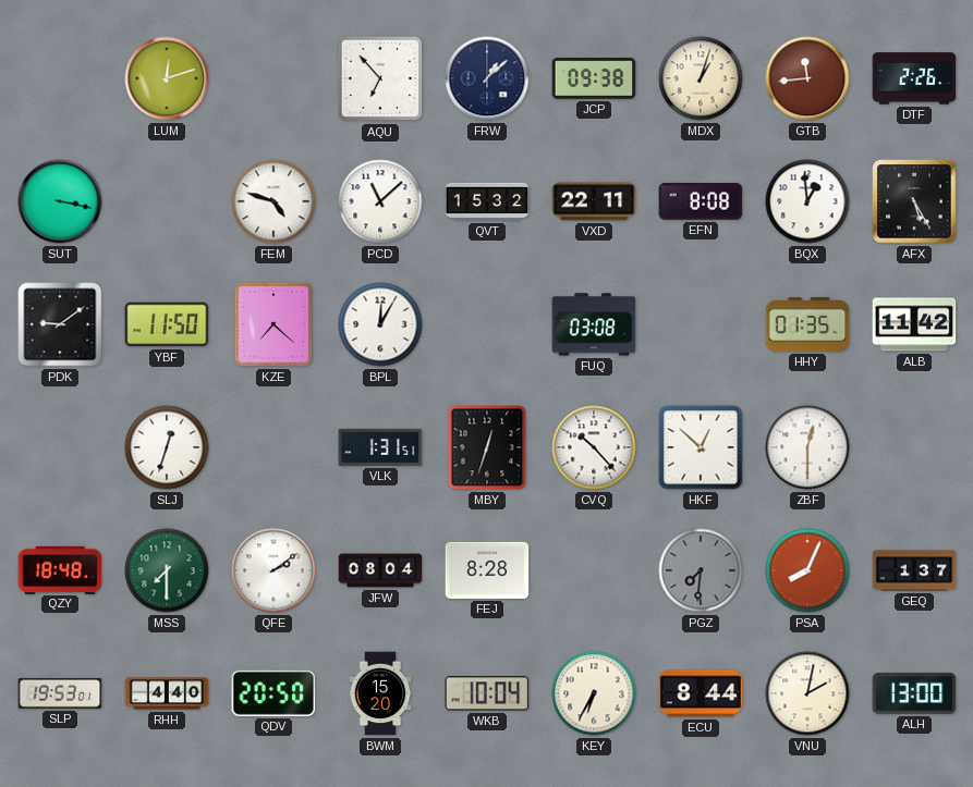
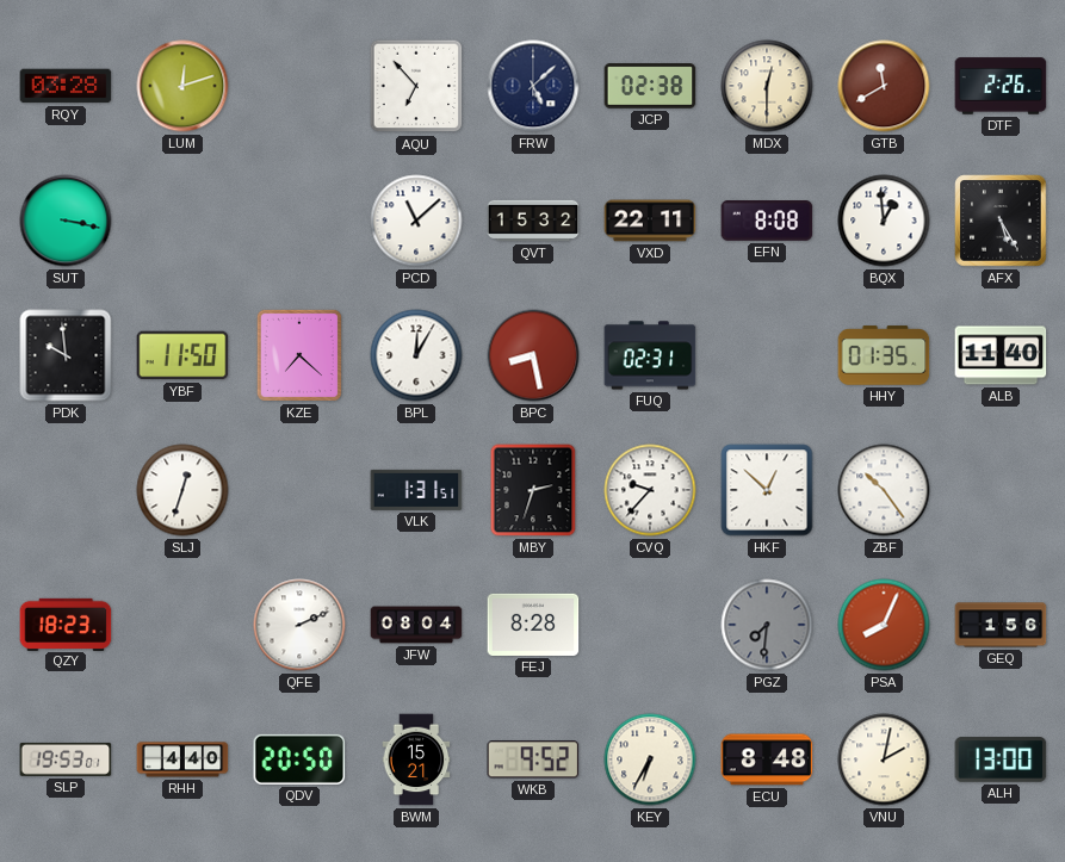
RQY: none -> 03:28 (66, 86)
FRW: 1:08 -> 5:08 (533, 86)
JCP: 09:38 -> 02:38 (650, 86)
MDX: 1:03 -> 12:30 (767, 86)
GTB: 11:44 -> 11:40 (884, 86)
FEM: 4:48 -> none (273, 201)
PDK: 9:09 -> 9:59 (66, 355)
BPC: none -> 8:28 (533, 355)
FUQ: 03:08 -> 02:31 (650, 355)
ALB: 11:42 -> 11:40 (1001, 355)
MBY: 12:33 -> 2:33 (533, 490)
CVQ: 10:23 -> 9:37 (650, 490)
ZBF: 12:30 -> 10:24 (884, 490)
QZY: 18:48 -> 18:23 (66, 624)
MSS: 7:30 -> none (167, 570)
QFE: 2:09 -> 2:11 (299, 625)
GEQ: 1:37 -> 1:56 (1001, 625)
BWM: 15:20 -> 15:21 (416, 759)
WKB: 10:04 -> 9:52 (533, 759)
ECU: 8:44 -> 8:48 (767, 759)
